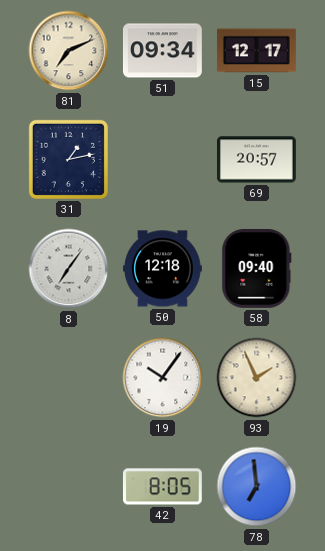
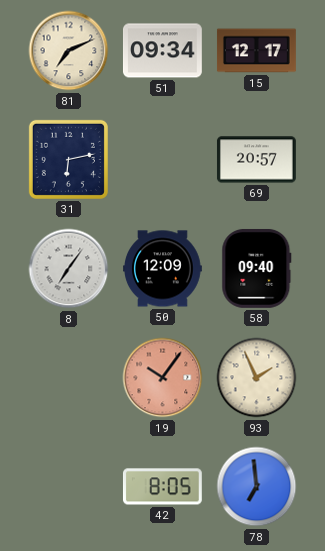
31: 1:13 -> 6:13 (68, 159)
50: 12:18 -> 12:09 (163, 269)
19 dial: white -> salmon (163, 378)
